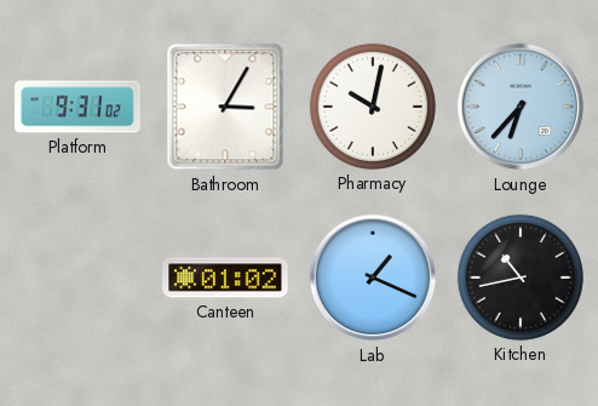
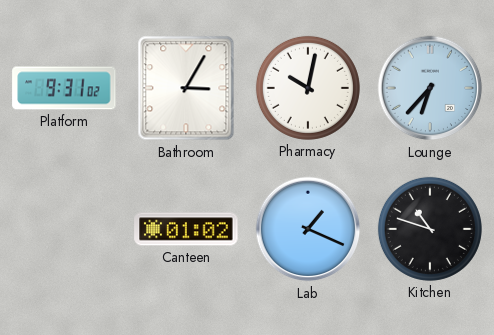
Kitchen: 10:43 -> 10:48 (430, 229)
